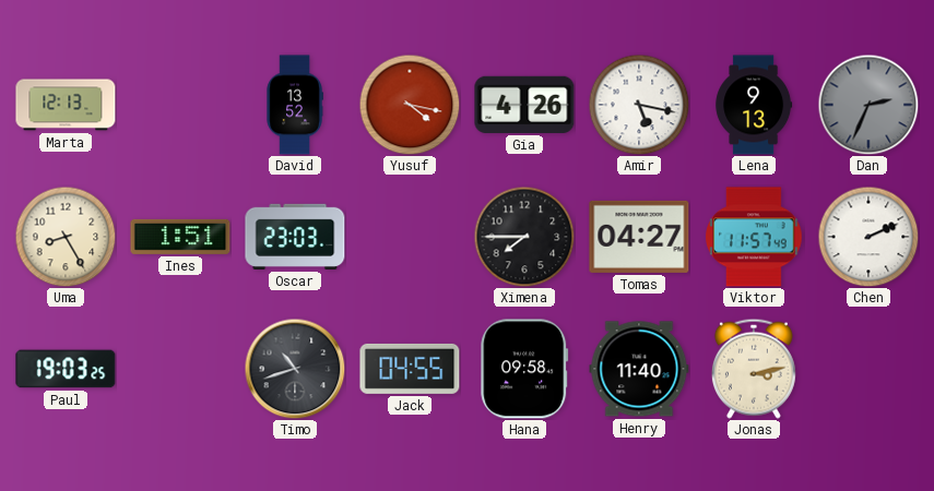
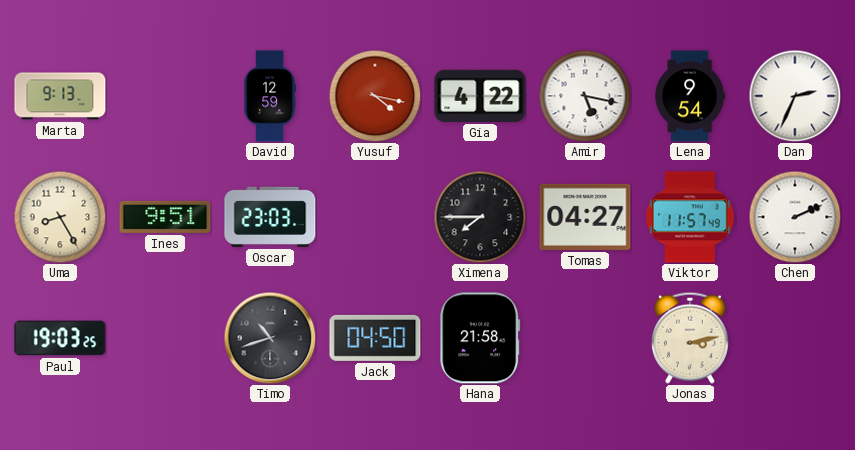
Marta: 12:13 -> 9:13 (60, 96)
David: 13:52 -> 12:59 (270, 96)
Gia: 4:26 -> 4:22 (480, 96)
Lena: 9:13 -> 9:54 (690, 96)
Dan dial: grey -> white (795, 96)
Ines: 1:51 -> 9:51 (165, 217)
Jack: 04:55 -> 04:50 (375, 338)
Hana: 09:58 -> 21:58 (480, 338)
Henry: 11:40 -> none (639, 369)
